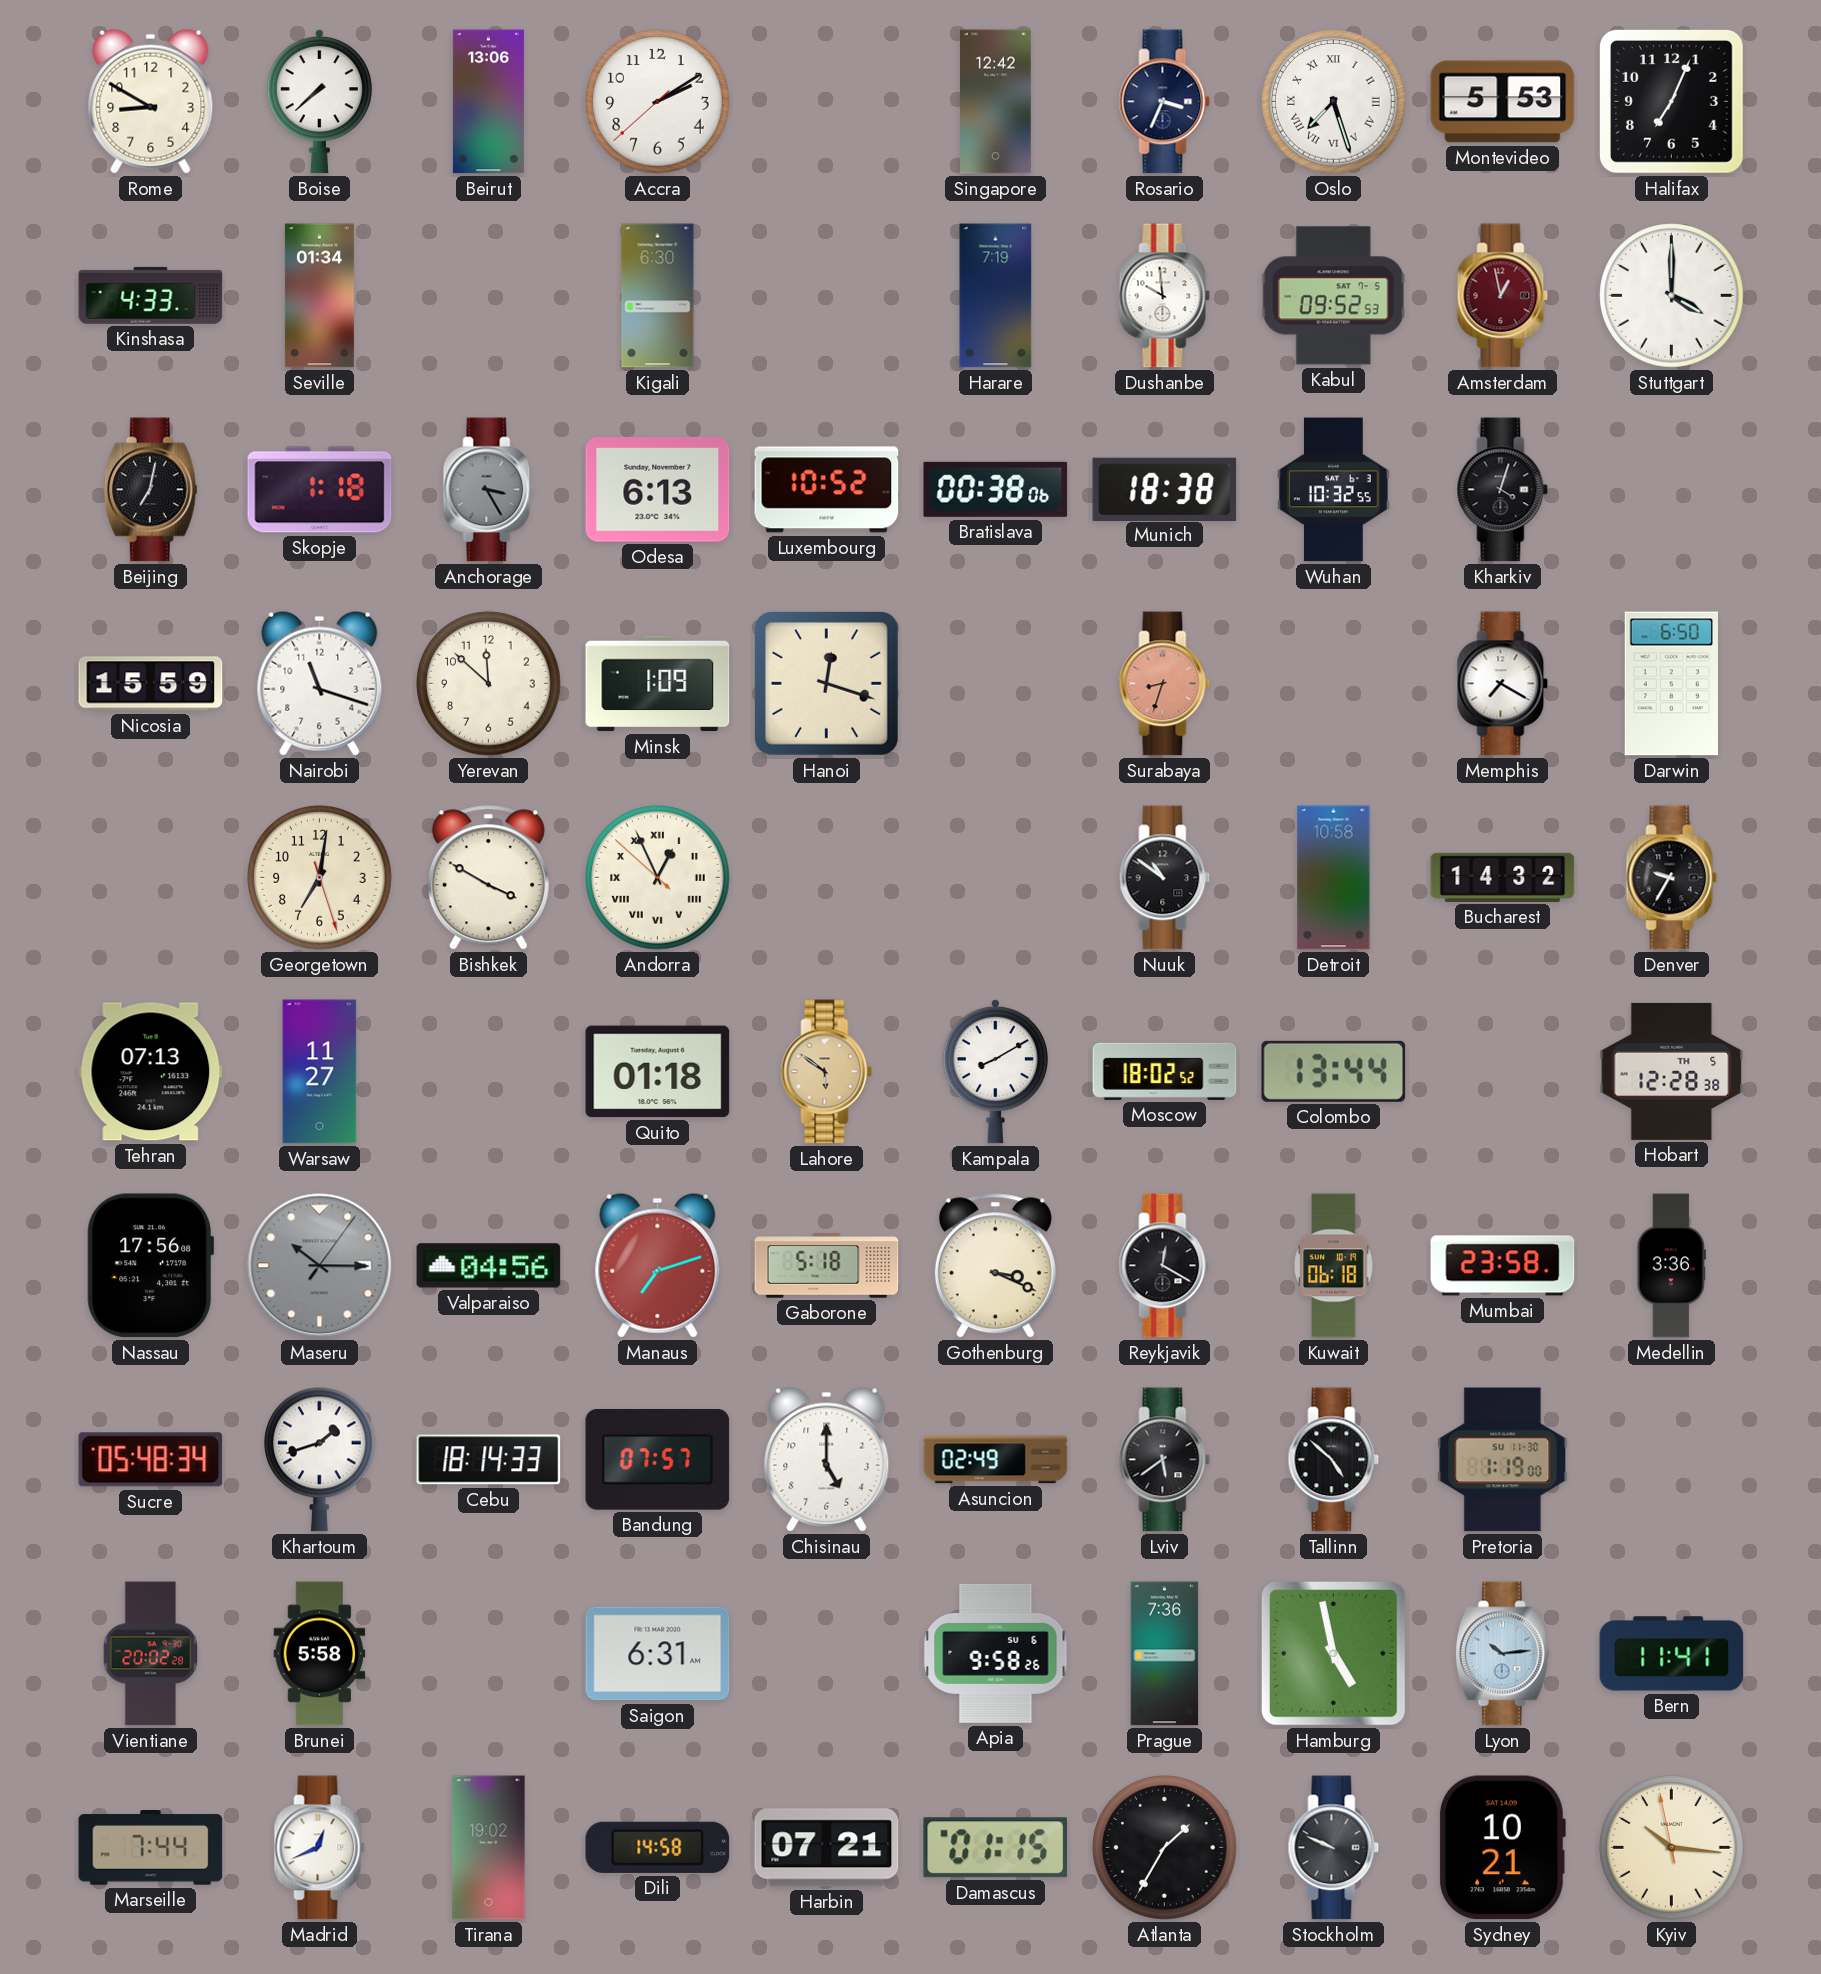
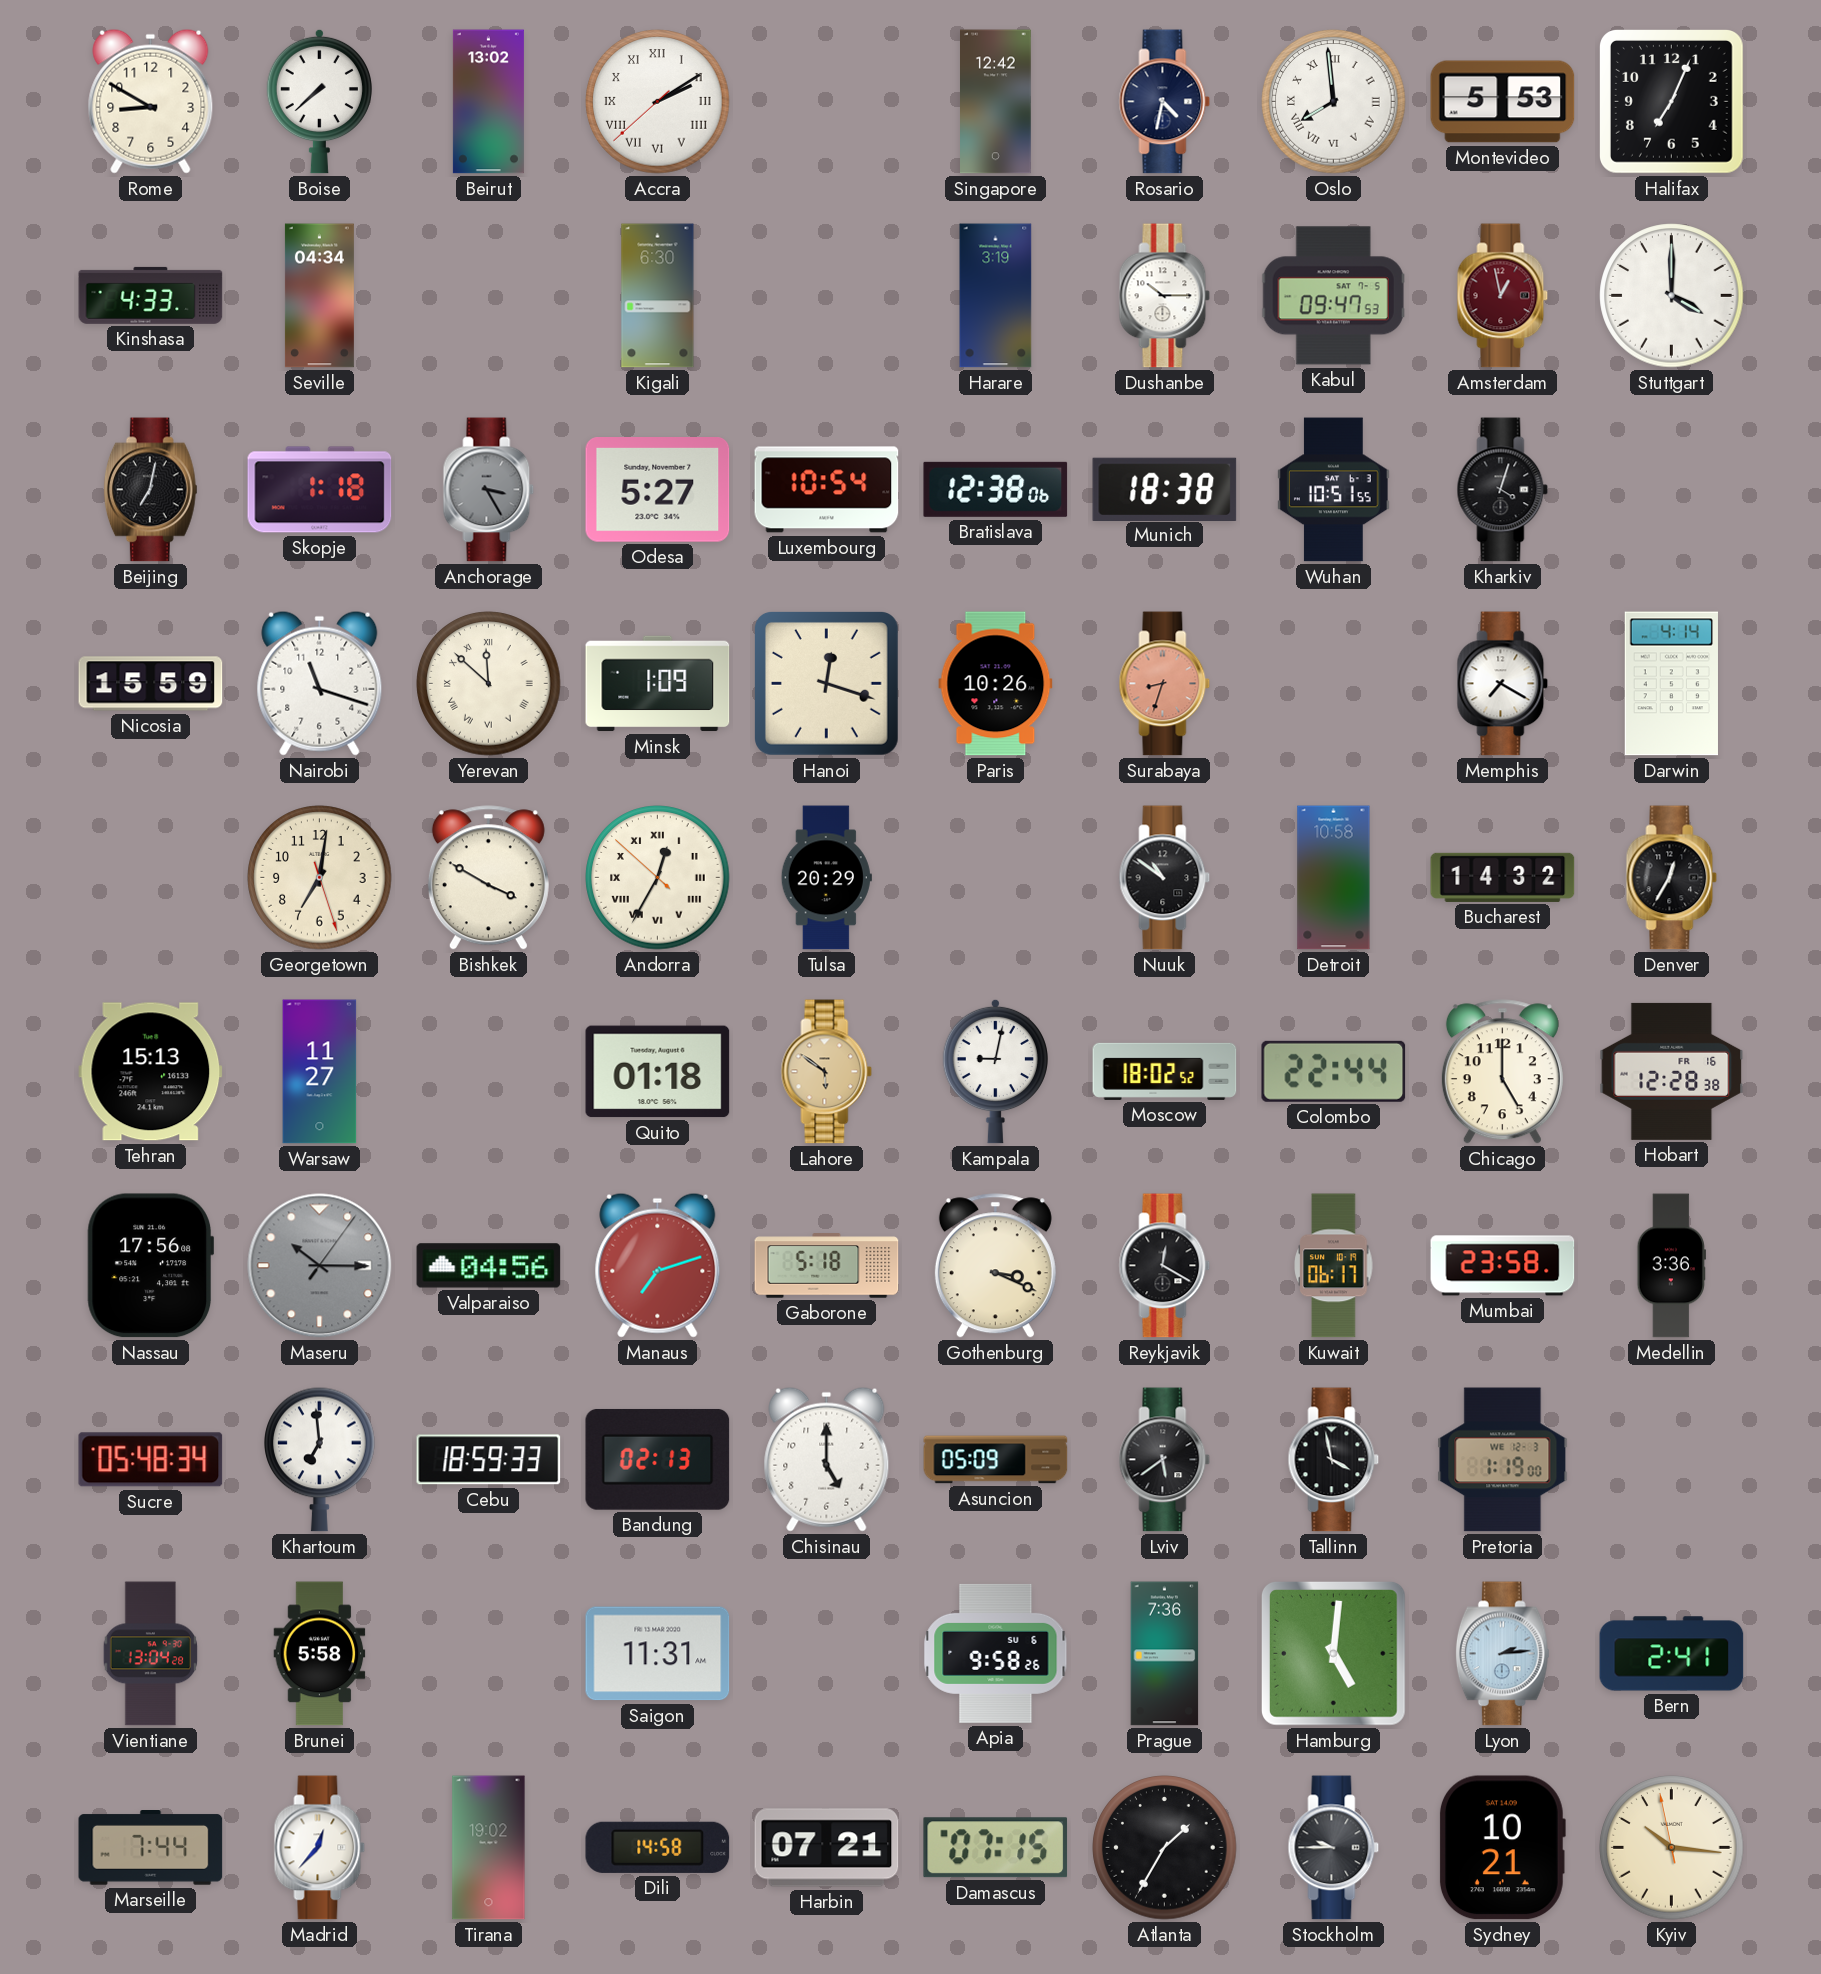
Beirut: 13:06 -> 13:02 (488, 102)
Accra numerals: Arabic -> Roman (658, 102)
Rosario: 3:34 -> 4:32 (1165, 102)
Oslo: 7:27 -> 7:59 (1334, 102)
Seville: 01:34 -> 04:34 (319, 296)
Harare: 7:19 -> 3:19 (996, 296)
Dushanbe: 9:59 -> 10:15 (1165, 296)
Kabul: 09:52 -> 09:47 (1333, 296)
Odesa: 6:13 -> 5:27 (658, 490)
Luxembourg: 10:52 -> 10:54 (827, 490)
Bratislava: 00:38 -> 12:38 (996, 489)
Wuhan: 10:32 -> 10:51 (1334, 490)
Yerevan numerals: Arabic -> Roman (489, 684)
Paris: none -> 10:26 (996, 684)
Darwin: 6:50 -> 4:14 (1671, 684)
Andorra: 12:55 -> 12:34 (658, 878)
Tulsa: none -> 20:29 (826, 878)
Denver: 9:35 -> 12:35 (1672, 878)
Tehran: 07:13 -> 15:13 (151, 1072)
Kampala: 8:10 -> 9:02 (995, 1071)
Colombo: 13:44 -> 22:44 (1334, 1071)
Chicago: none -> 5:00 (1502, 1072)
Hobart date: TH 5 -> FR 16 (1672, 1071)
Kuwait: 06:18 -> 06:17 (1334, 1266)
Khartoum: 1:42 -> 6:59 (320, 1459)
Cebu: 18:14 -> 18:59 (489, 1460)
Bandung: 07:57 -> 02:13 (658, 1459)
Asuncion: 02:49 -> 05:09 (996, 1460)
Tallinn: 4:52 -> 3:58 (1334, 1460)
Pretoria date: SU 11-30 -> WE 12-3 (1503, 1460)
Vientiane: 20:02 -> 13:04 (151, 1654)
Saigon: 6:31 -> 11:31 (658, 1654)
Hamburg: 4:58 -> 5:01 (1334, 1654)
Lyon: 10:14 -> 2:14 (1502, 1654)
Bern: 11:41 -> 2:41 (1672, 1654)
Madrid: 12:41 -> 12:37 (320, 1848)
Damascus: 01:15 -> 07:15 (996, 1848)
Stockholm: 9:49 -> 9:45 (1334, 1848)
